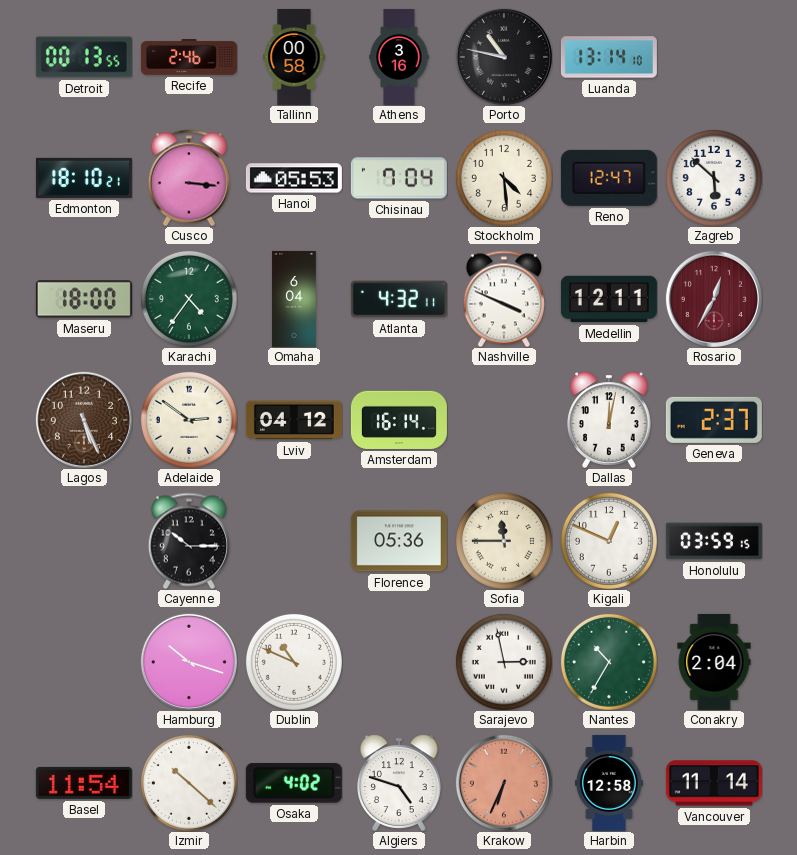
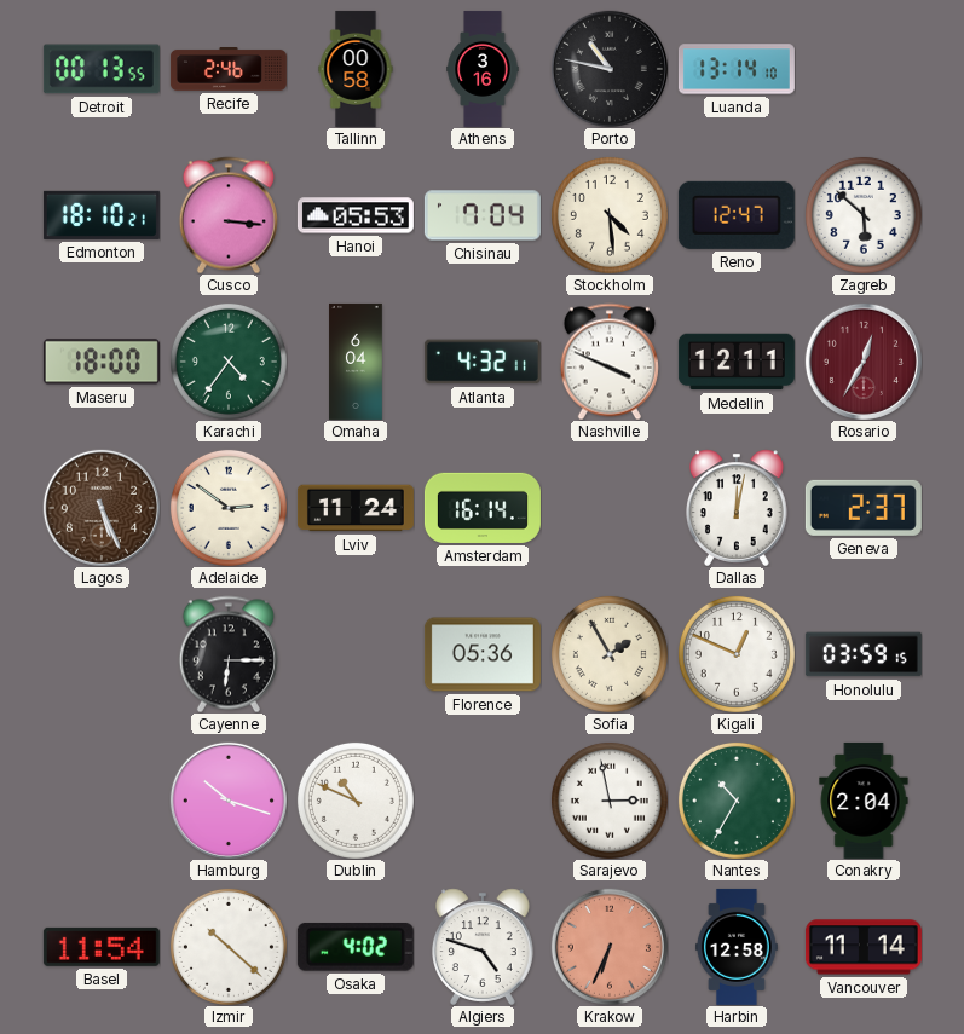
Lviv: 04:12 -> 11:24 (356, 508)
Cayenne: 10:15 -> 6:15 (229, 654)
Sofia: 11:45 -> 1:55 (610, 654)
